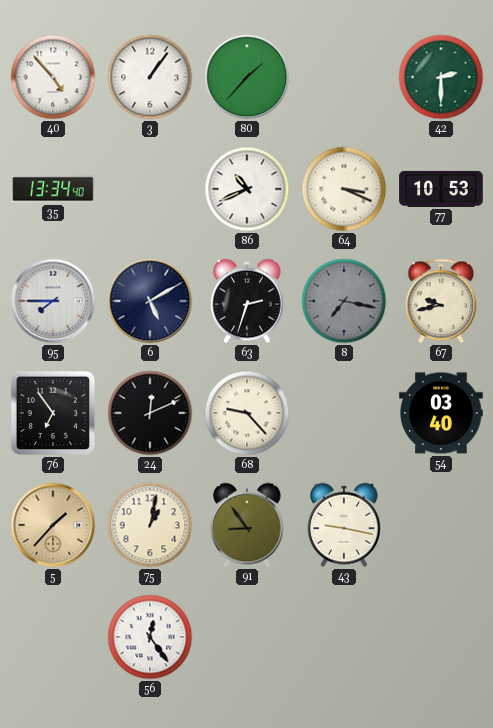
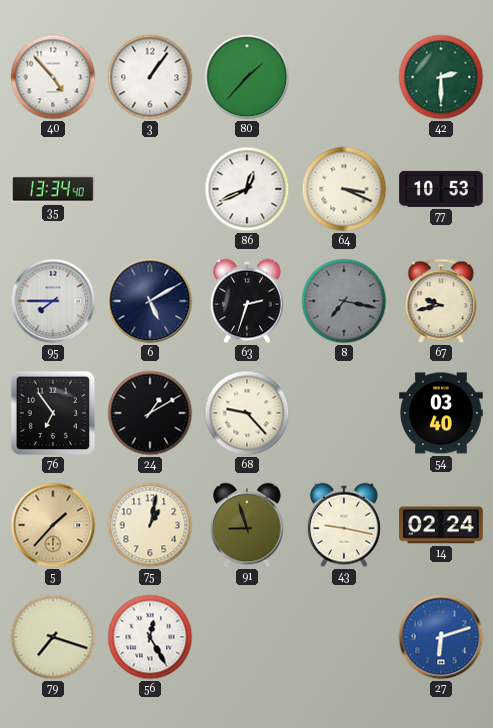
86: 10:41 -> 12:41 (247, 189)
24: 12:11 -> 1:10 (150, 413)
91: 8:54 -> 8:57 (247, 525)
14: none -> 02:24 (441, 525)
79: none -> 7:18 (53, 637)
56: 12:24 -> 12:25 (150, 637)
27: none -> 6:12 (441, 637)
